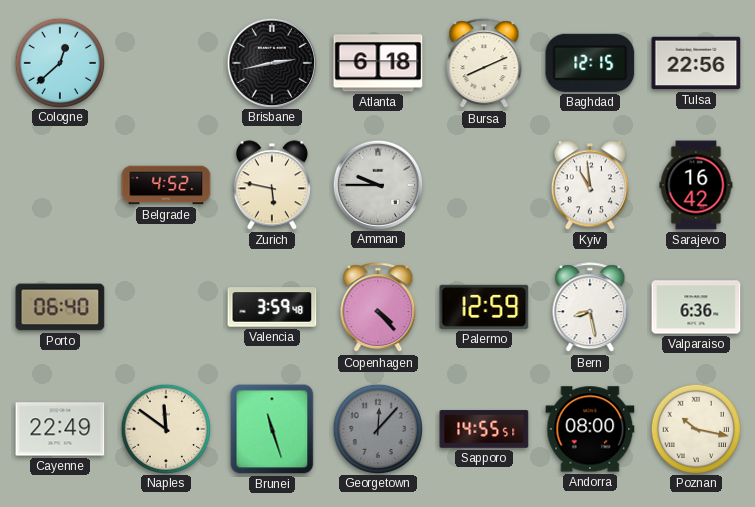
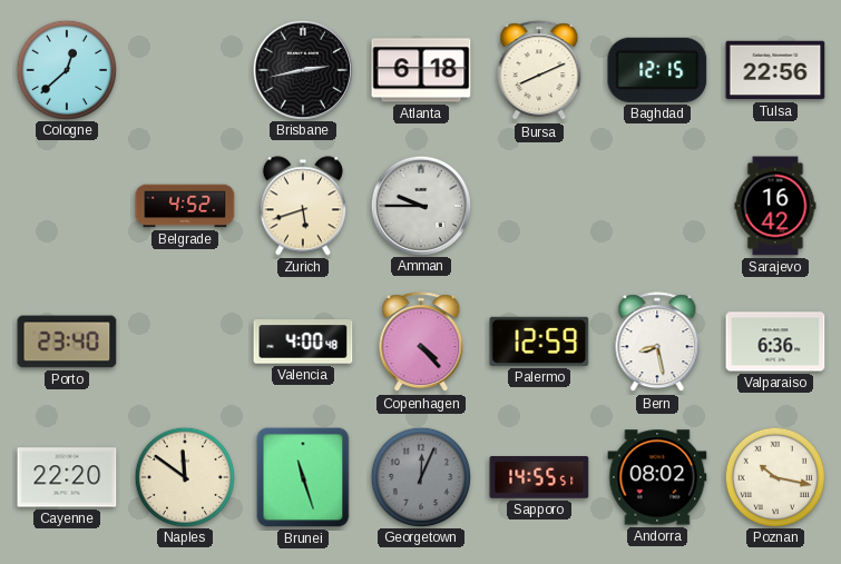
Zurich: 5:47 -> 5:42 (303, 206)
Kyiv: 10:59 -> none (590, 185)
Porto: 06:40 -> 23:40 (67, 342)
Valencia: 3:59 -> 4:00 (303, 342)
Cayenne: 22:49 -> 22:20 (67, 477)
Georgetown: 12:07 -> 12:04 (420, 476)
Andorra: 08:00 -> 08:02 (657, 477)
